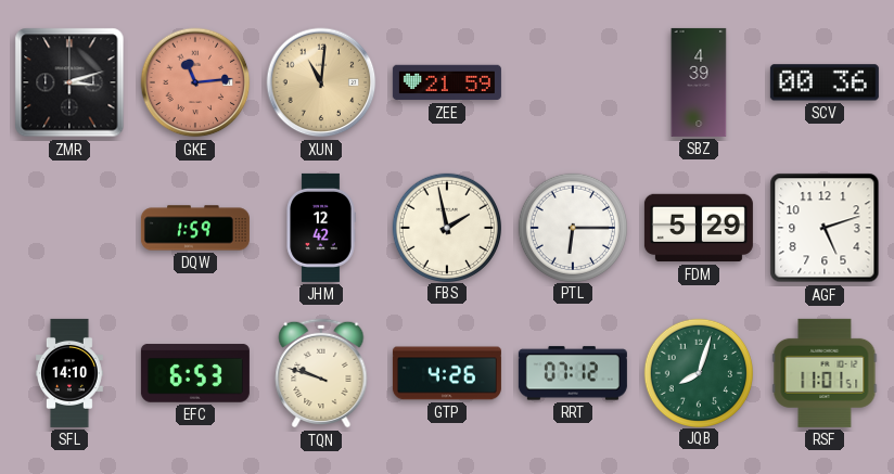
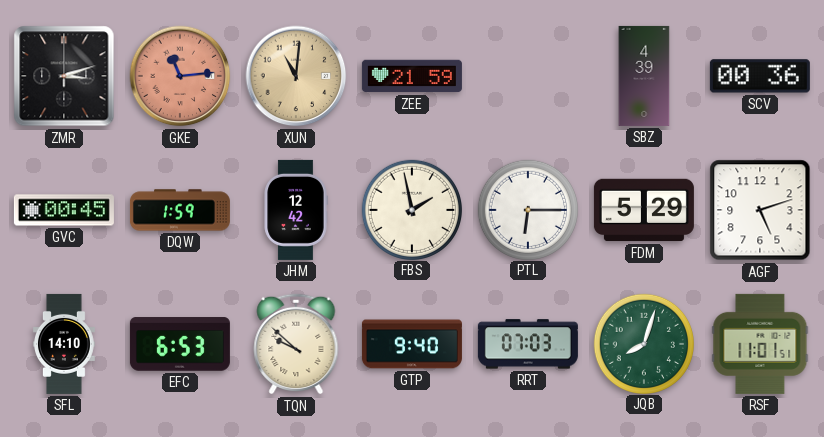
GVC: none -> 00:45 (64, 210)
TQN: 9:48 -> 9:52 (296, 344)
GTP: 4:26 -> 9:40 (412, 344)
RRT: 07:12 -> 07:03 (528, 344)
